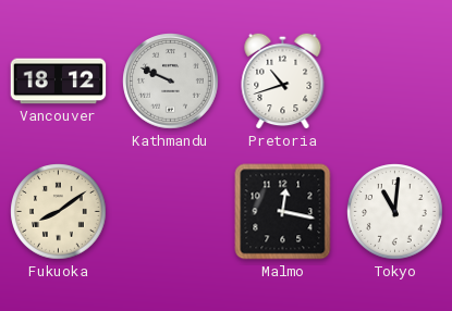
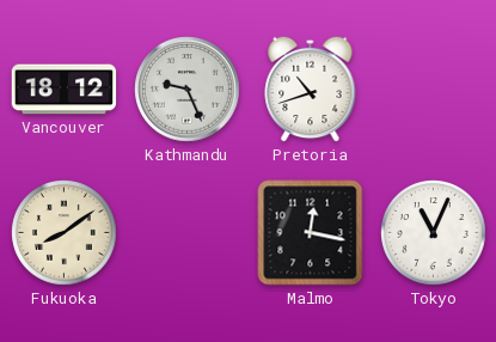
Kathmandu: 9:49 -> 9:26 (188, 90)
Tokyo: 11:01 -> 11:04 (434, 233)
